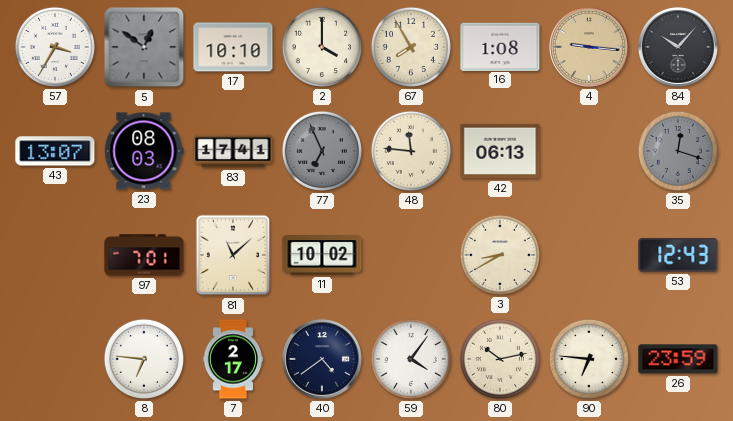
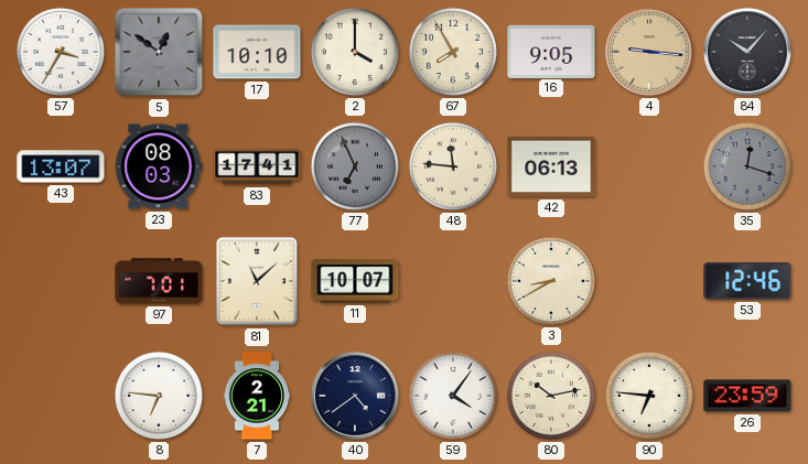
16: 1:08 -> 9:05 (551, 51)
11: 10:02 -> 10:07 (355, 281)
53: 12:43 -> 12:46 (747, 281)
7: 2:17 -> 2:21 (257, 396)
